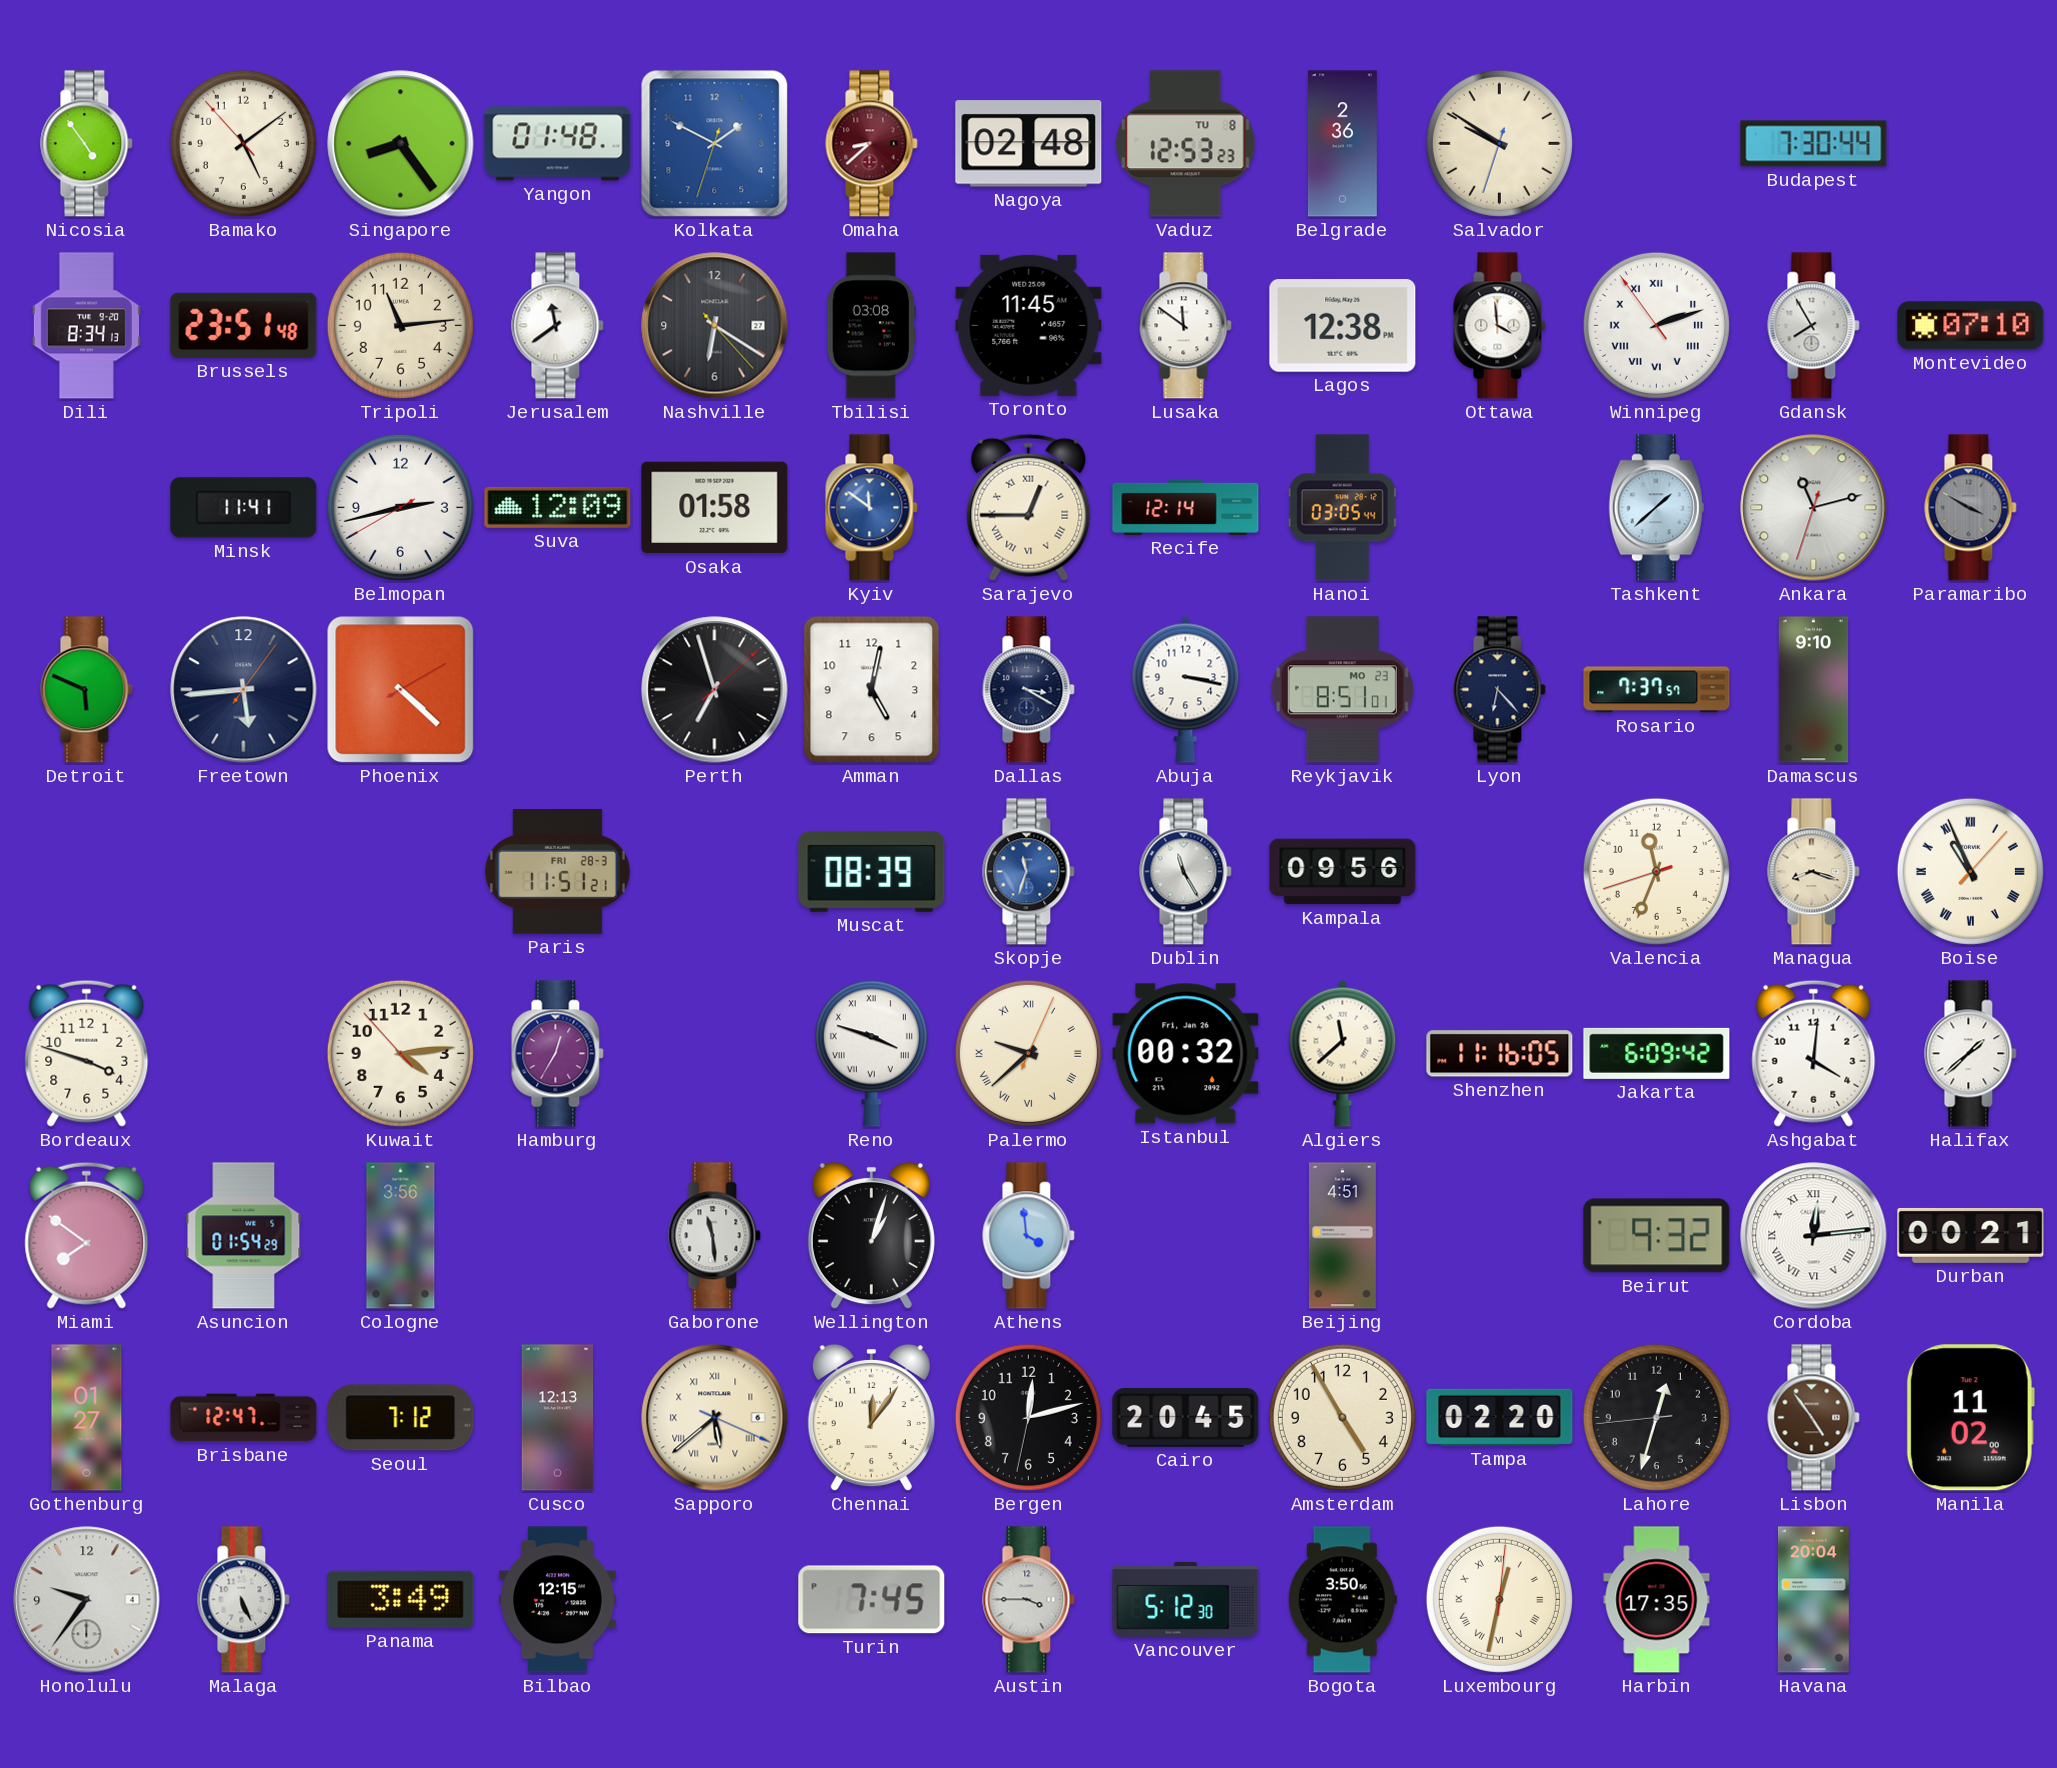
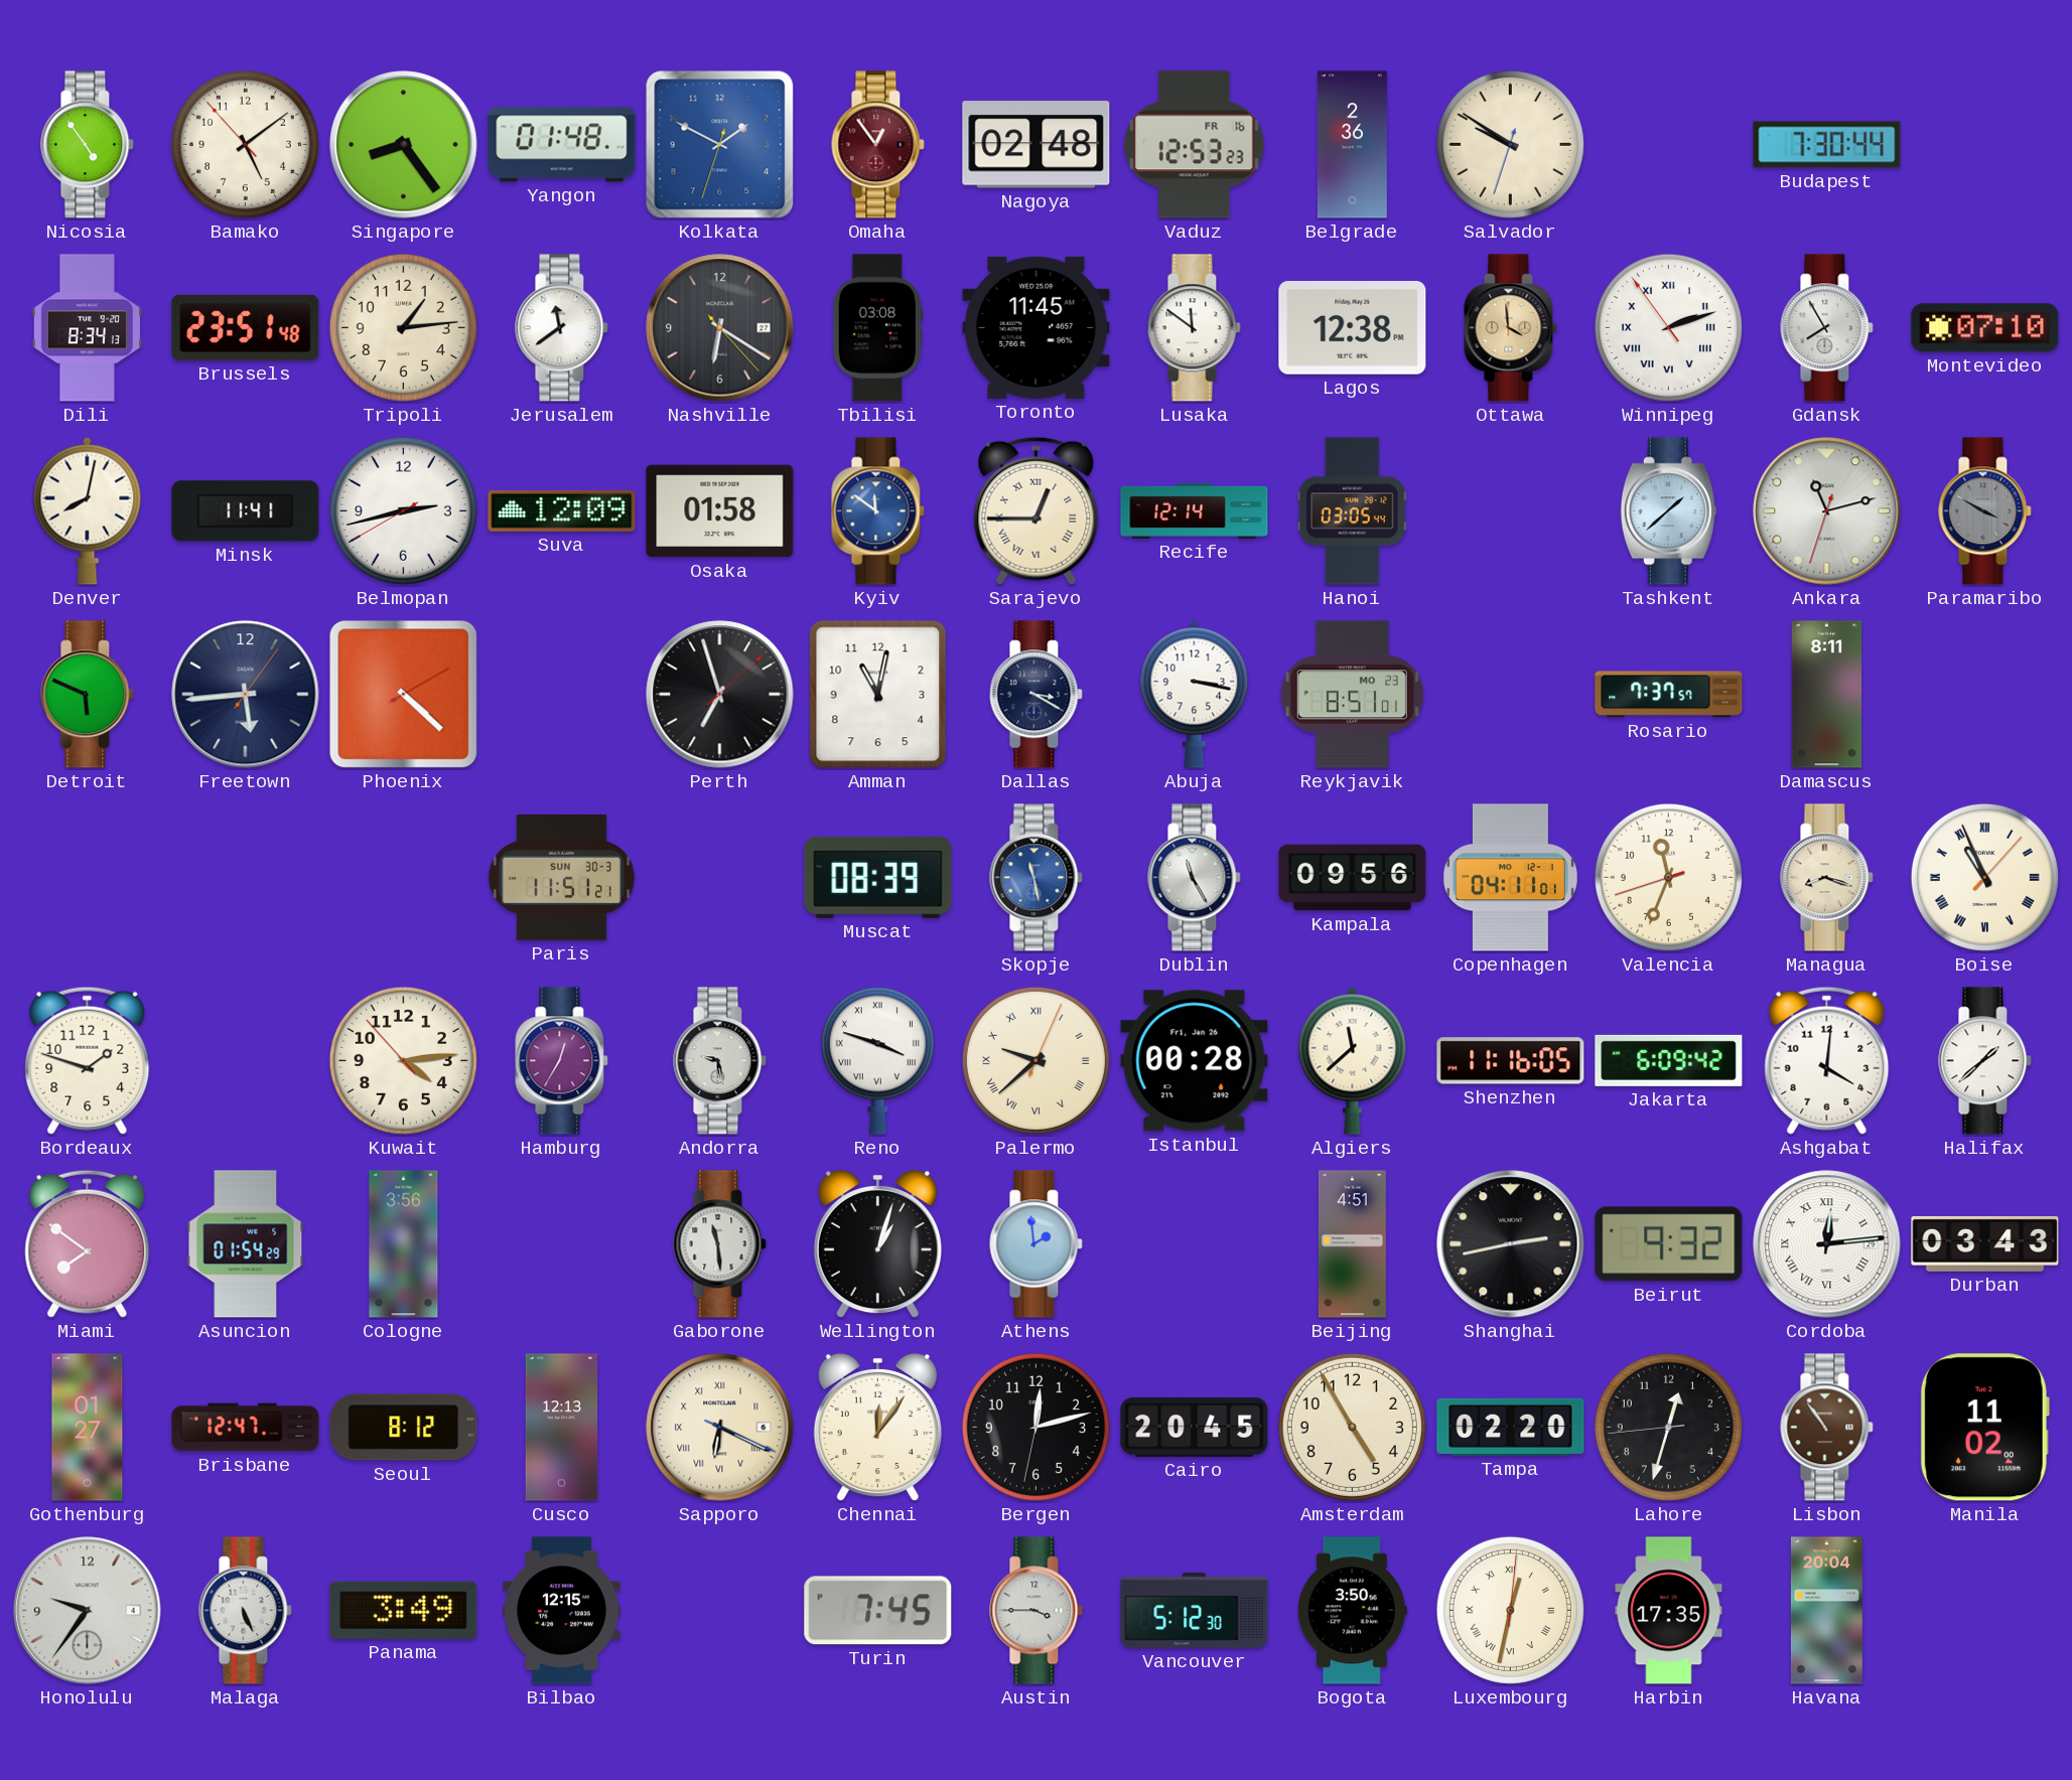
Omaha: 8:38 -> 12:54 (878, 145)
Vaduz date: TU 8 -> FR 16 (1195, 145)
Tripoli: 11:14 -> 1:14 (403, 327)
Ottawa dial: white -> champagne (1511, 328)
Denver: none -> 8:02 (88, 510)
Amman: 5:02 -> 11:02 (878, 695)
Lyon: 6:23 -> none (1500, 690)
Damascus: 9:10 -> 8:11 (1827, 695)
Paris date: FRI 28-3 -> SUN 30-3 (561, 878)
Skopje: 11:33 -> 11:28 (1037, 878)
Copenhagen: none -> 04:11 (1510, 878)
Bordeaux: 3:48 -> 1:48 (88, 1060)
Andorra: none -> 9:28 (720, 1061)
Istanbul: 00:32 -> 00:28 (1195, 1061)
Athens: 3:59 -> 1:59 (1037, 1244)
Shanghai: none -> 2:43 (1511, 1244)
Durban: 00:21 -> 03:43 (1985, 1243)
Seoul: 7:12 -> 8:12 (404, 1428)
Sapporo: 5:38 -> 6:19 (720, 1428)
Lisbon: 4:54 -> 10:54 (1827, 1428)
